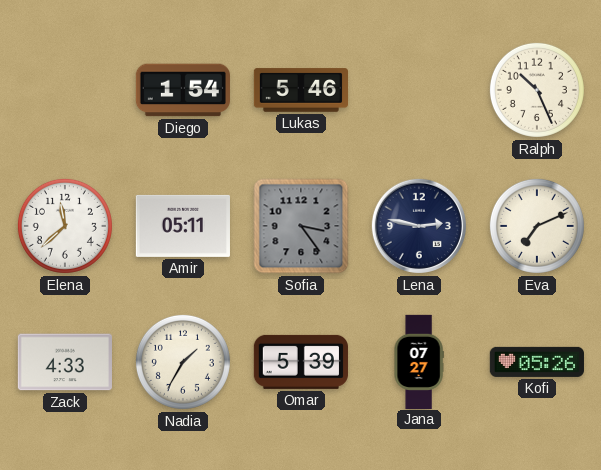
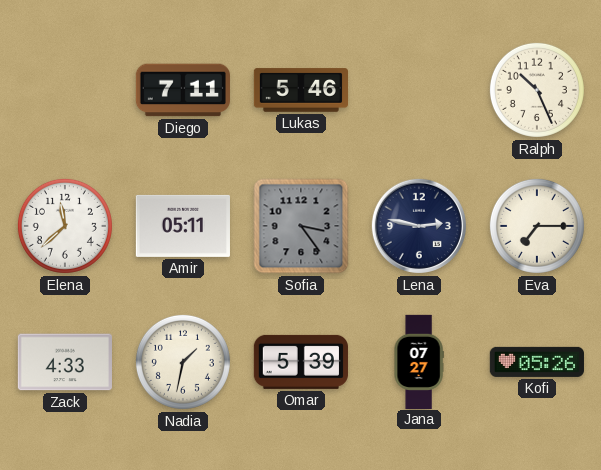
Diego: 1:54 -> 7:11 (183, 90)
Eva: 7:11 -> 7:15 (537, 226)
Nadia: 1:35 -> 1:32 (183, 362)
